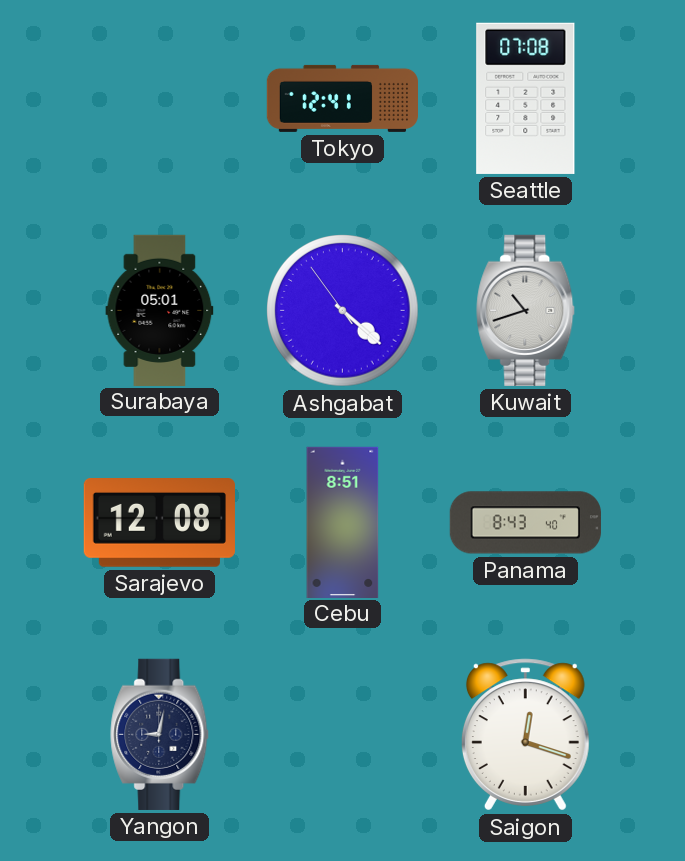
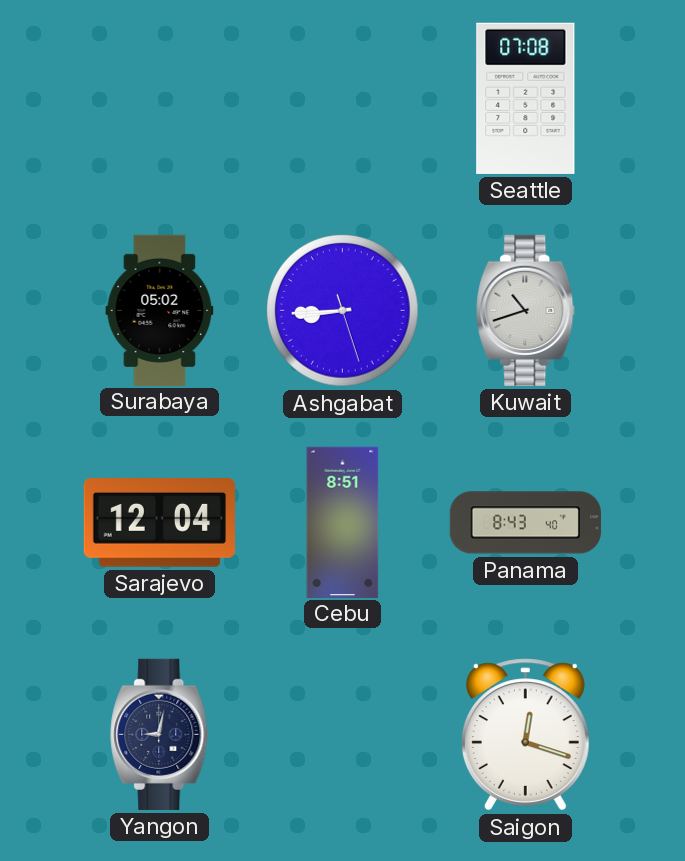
Tokyo: 12:41 -> none (342, 98)
Surabaya: 05:01 -> 05:02 (160, 310)
Ashgabat: 4:21 -> 8:44 (343, 311)
Sarajevo: 12:08 -> 12:04 (159, 523)
